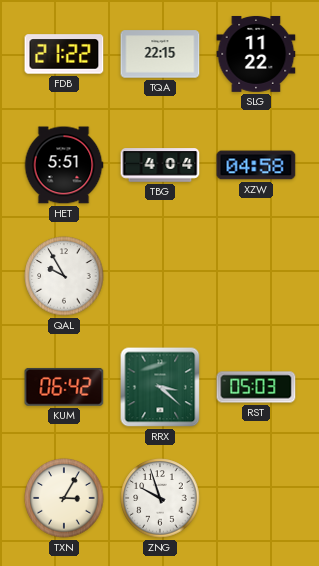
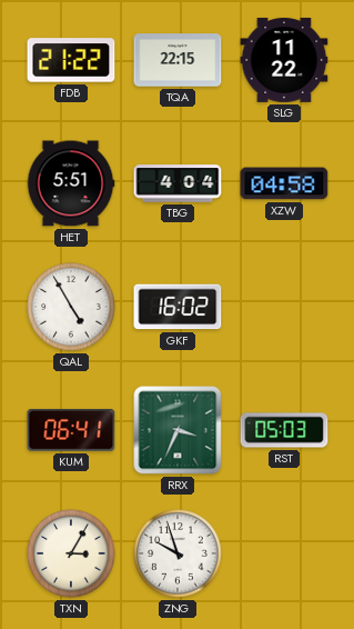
QAL: 9:55 -> 4:55 (71, 307)
GKF: none -> 16:02 (178, 307)
KUM: 06:42 -> 06:41 (71, 430)
RRX: 3:22 -> 3:34 (178, 430)
